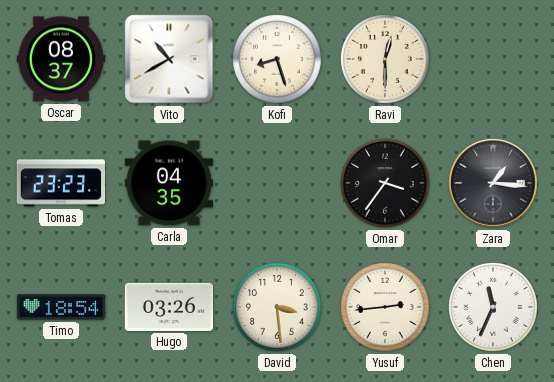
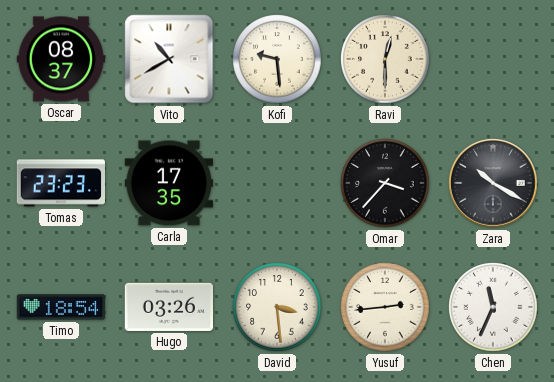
Kofi: 8:27 -> 9:29 (277, 59)
Carla: 04:35 -> 17:35 (168, 183)
Omar: 3:36 -> 3:37 (385, 183)
Zara: 1:16 -> 10:20 (493, 183)
